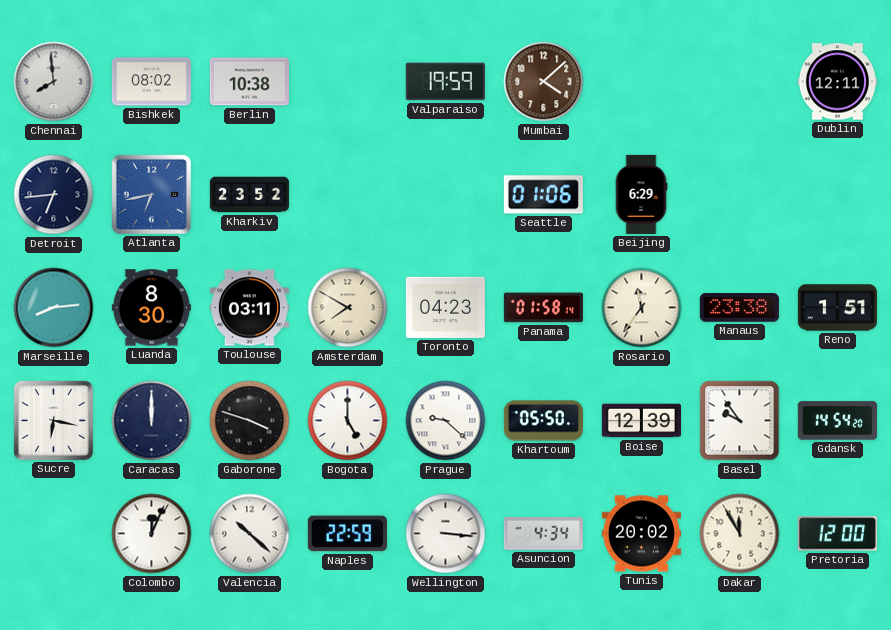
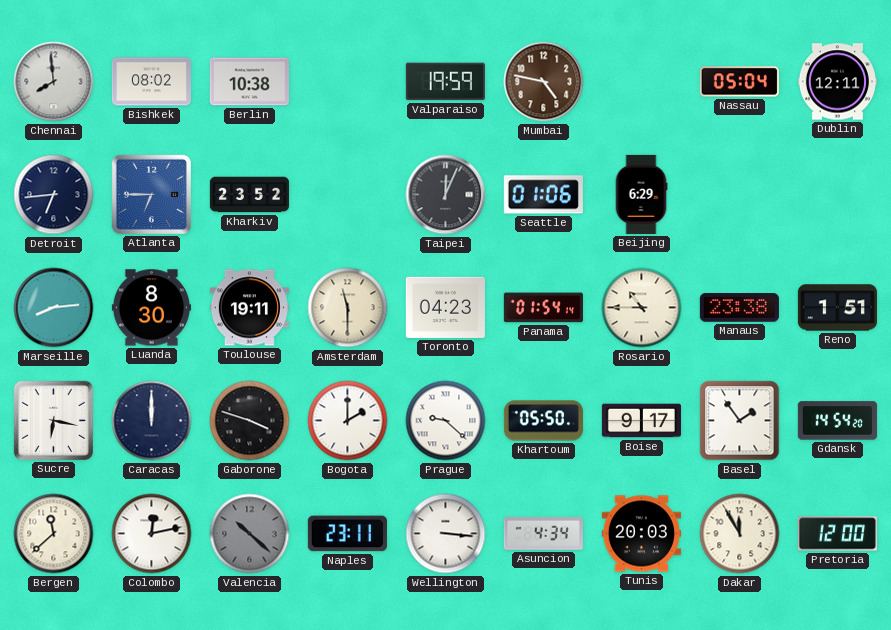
Mumbai: 4:08 -> 4:47 (544, 82)
Nassau: none -> 05:04 (739, 82)
Atlanta: 6:43 -> 6:45 (151, 194)
Taipei: none -> 12:04 (446, 195)
Toulouse: 03:11 -> 19:11 (249, 308)
Amsterdam: 7:50 -> 11:30 (348, 308)
Panama: 01:58 -> 01:54 (543, 308)
Rosario: 11:36 -> 10:45 (642, 308)
Bogota: 5:00 -> 2:00 (348, 421)
Boise: 12:39 -> 9:17 (641, 421)
Basel: 9:54 -> 1:54 (740, 421)
Bergen: none -> 11:38 (54, 534)
Colombo: 12:04 -> 12:13 (152, 534)
Valencia dial: white -> grey (250, 534)
Naples: 22:59 -> 23:11 (347, 534)
Tunis: 20:02 -> 20:03 (641, 534)
